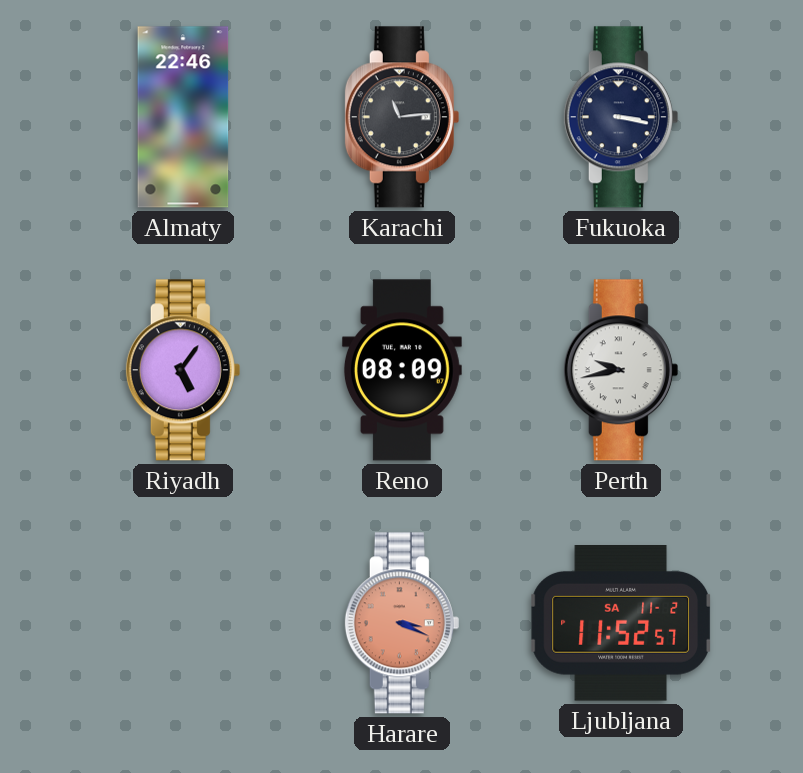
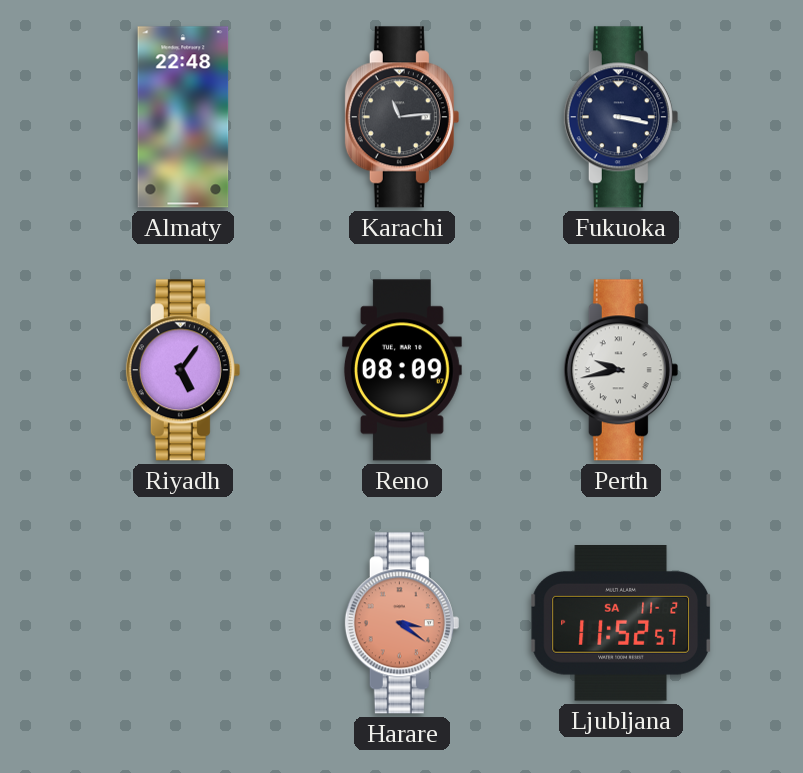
Almaty: 22:46 -> 22:48 (183, 117)
Harare: 3:19 -> 3:21 (402, 623)
